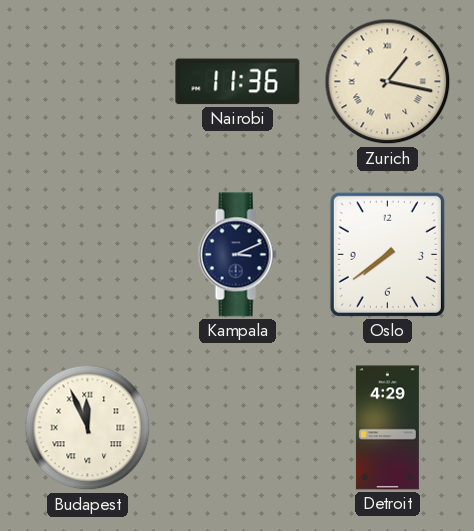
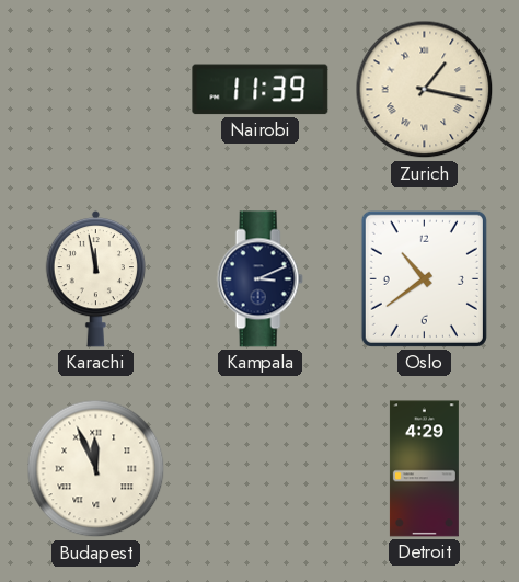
Nairobi: 11:36 -> 11:39 (261, 90)
Karachi: none -> 11:58 (95, 278)
Oslo: 7:39 -> 10:39 (424, 278)
